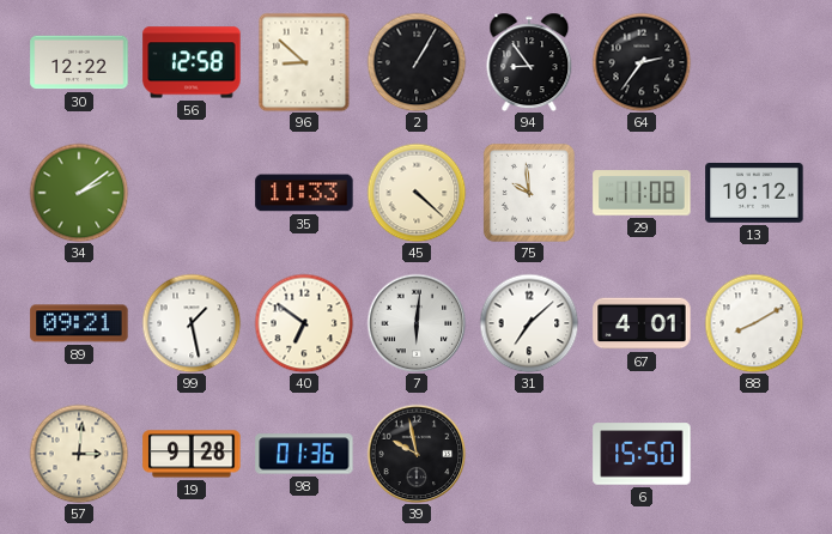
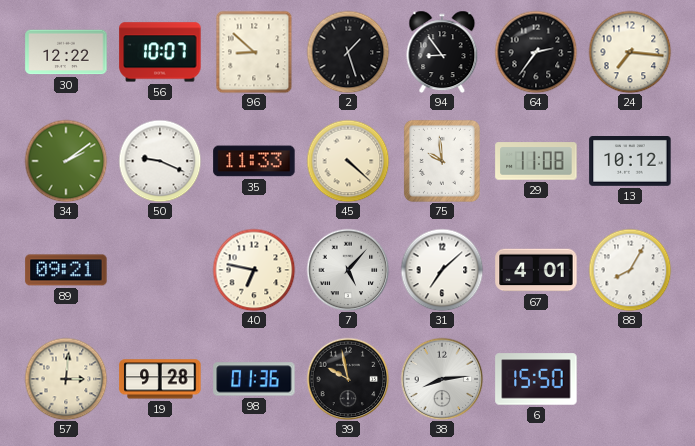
56: 12:58 -> 10:07 (160, 52)
2: 1:05 -> 1:27 (348, 52)
24: none -> 7:16 (630, 52)
50: none -> 9:19 (160, 161)
99: 1:28 -> none (192, 323)
40: 6:51 -> 6:47 (254, 270)
7: 6:01 -> 5:07 (348, 270)
88: 8:10 -> 8:05 (630, 270)
38: none -> 8:14 (442, 379)
